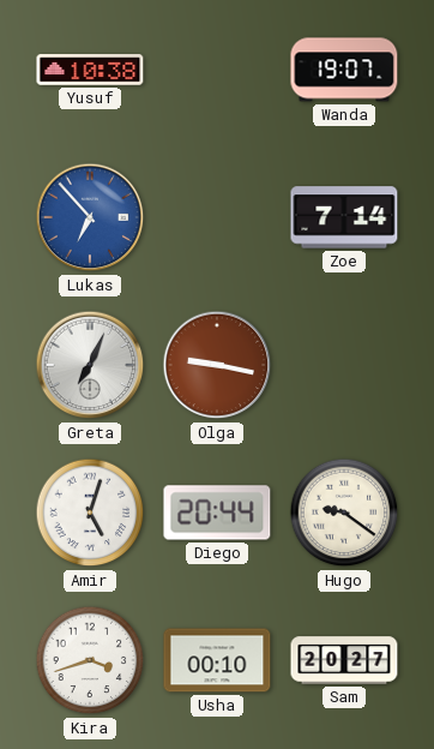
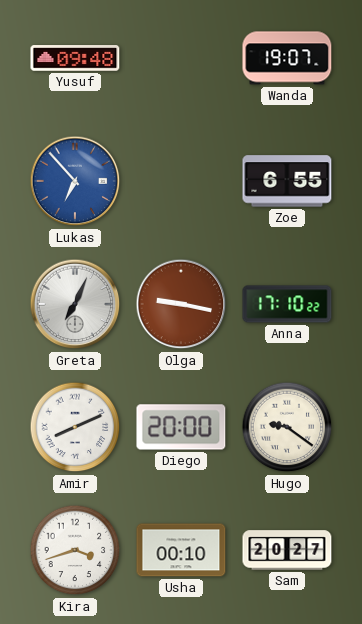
Yusuf: 10:38 -> 09:48 (75, 58)
Zoe: 7:14 -> 6:55 (287, 181)
Anna: none -> 17:10 (287, 304)
Amir: 5:03 -> 8:11 (75, 427)
Diego: 20:44 -> 20:00 (181, 427)
